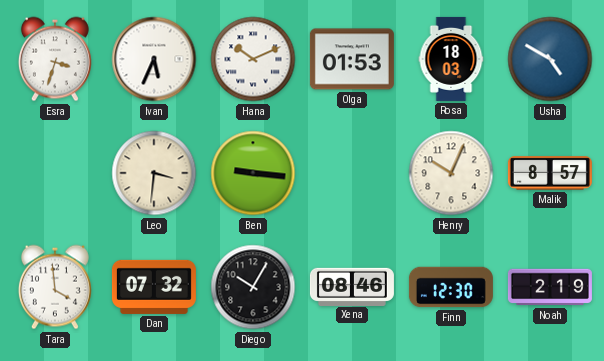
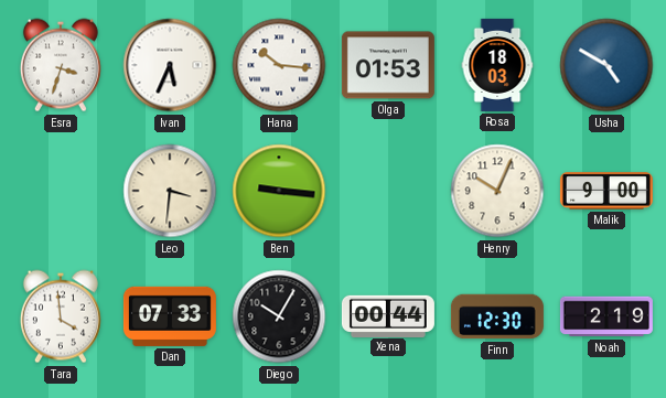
Hana: 10:11 -> 10:16 (279, 65)
Malik: 8:57 -> 9:00 (606, 191)
Dan: 07:32 -> 07:33 (170, 316)
Xena: 08:46 -> 00:44 (388, 315)
